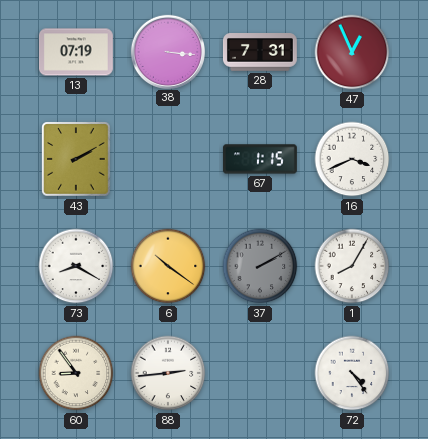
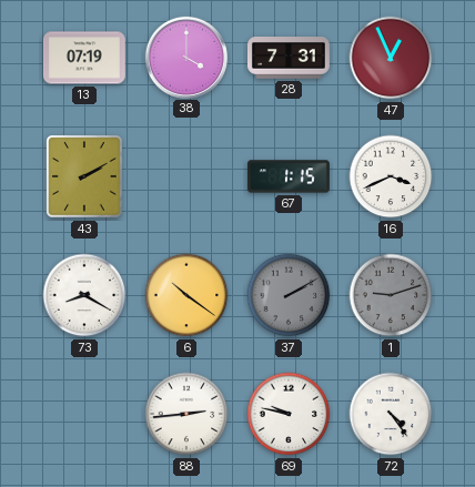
38: 3:16 -> 4:00 (185, 57)
1: 8:05 -> 9:12 (391, 295)
1 dial: white -> grey (391, 295)
60: 8:54 -> none (76, 373)
69: none -> 9:47 (289, 414)
